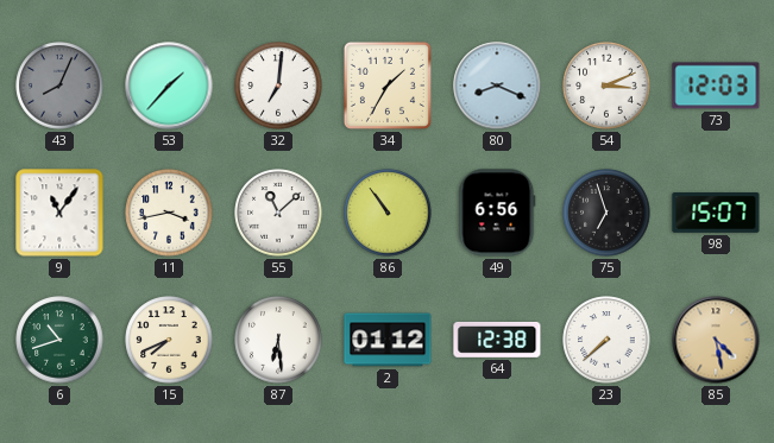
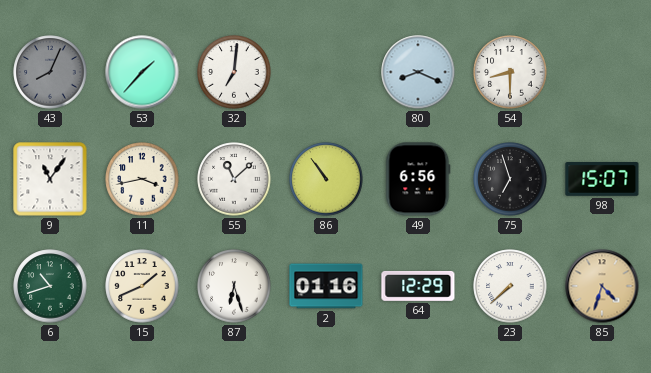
34: 1:35 -> none (388, 86)
54: 3:11 -> 8:30 (510, 72)
73: 12:03 -> none (716, 86)
15: 7:41 -> 1:41 (142, 286)
87: 6:29 -> 6:27 (234, 286)
2: 01:12 -> 01:16 (326, 286)
64: 12:38 -> 12:29 (418, 286)
85: 4:28 -> 4:33 (602, 286)
